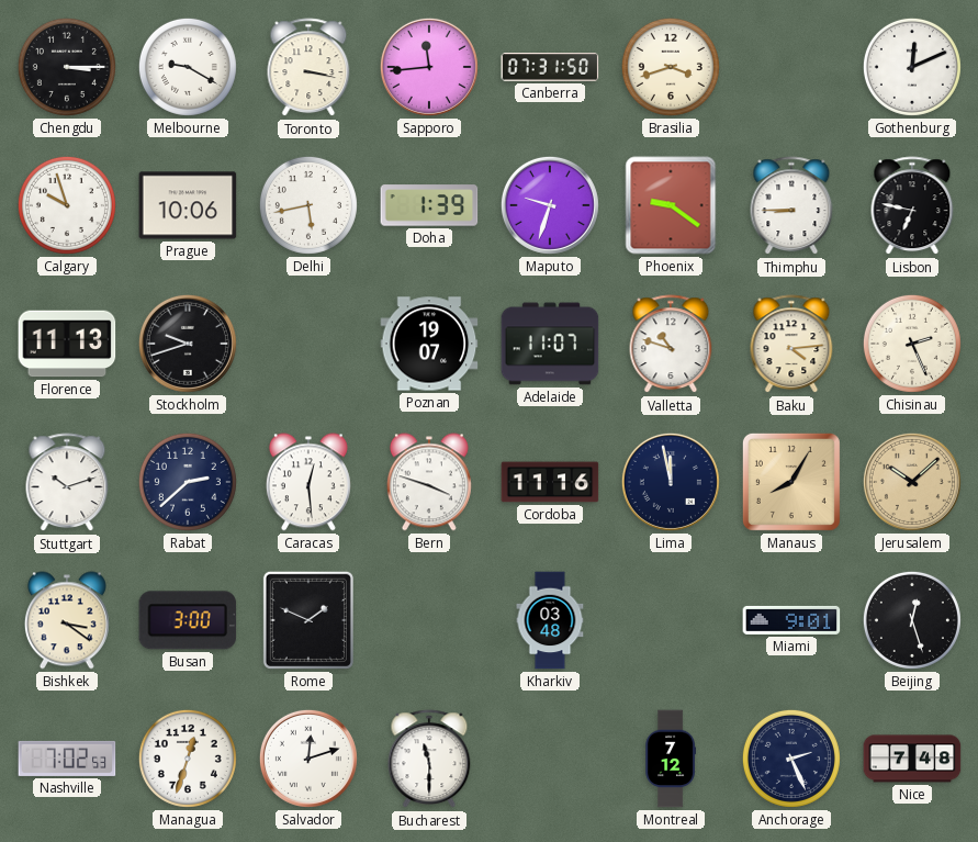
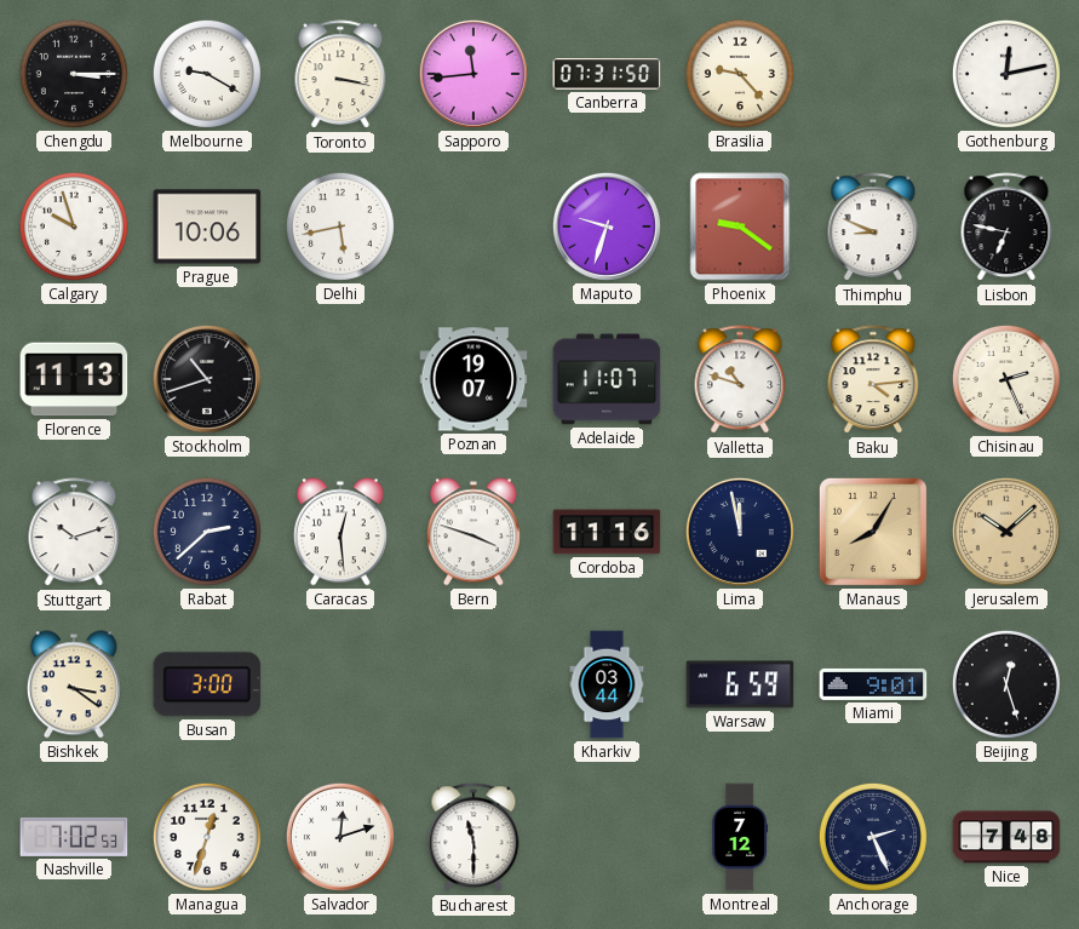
Brasilia: 3:42 -> 9:23 (740, 74)
Gothenburg: 12:11 -> 12:13 (1006, 74)
Doha: 1:39 -> none (429, 205)
Thimphu: 8:45 -> 8:49 (873, 228)
Stockholm: 9:42 -> 10:42 (207, 379)
Rome: 1:49 -> none (308, 620)
Kharkiv: 03:48 -> 03:44 (607, 684)
Warsaw: none -> 6:59 (740, 684)
